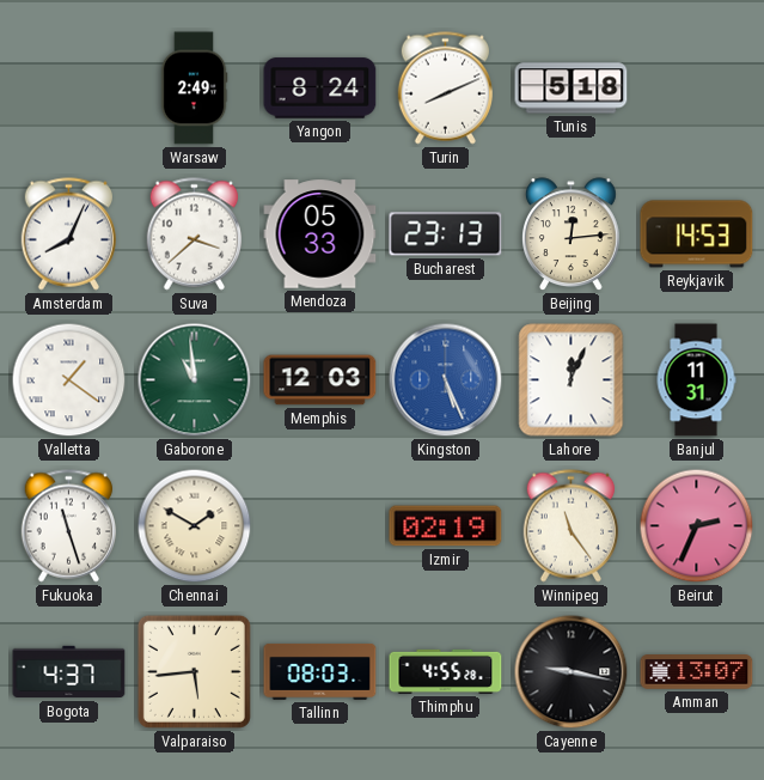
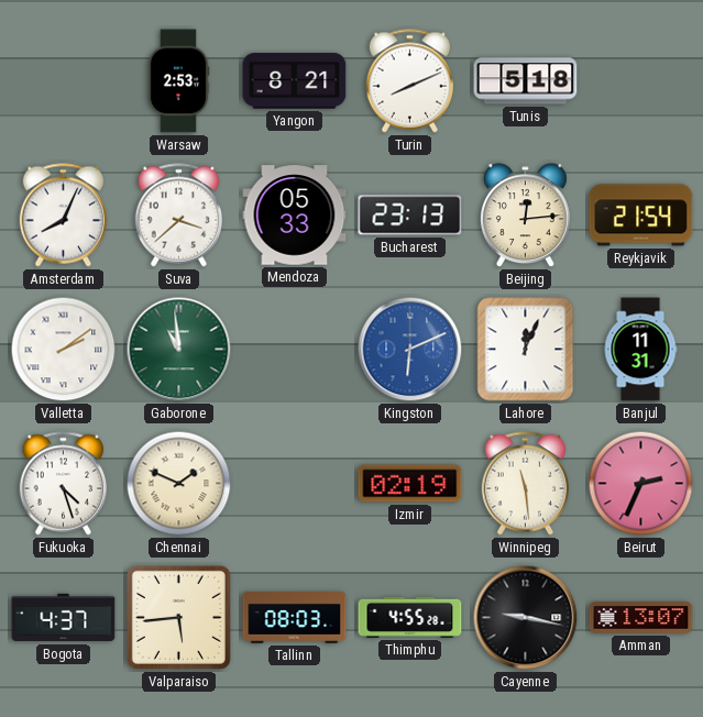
Warsaw: 2:49 -> 2:53 (178, 81)
Yangon: 8:24 -> 8:21 (295, 81)
Reykjavik: 14:53 -> 21:54 (641, 216)
Valletta: 1:21 -> 2:09 (64, 350)
Memphis: 12:03 -> none (320, 380)
Kingston: 5:26 -> 6:11 (410, 350)
Fukuoka: 11:27 -> 4:27 (63, 484)
Chennai: 1:50 -> 1:49 (179, 484)
Winnipeg: 11:24 -> 11:29 (525, 484)
